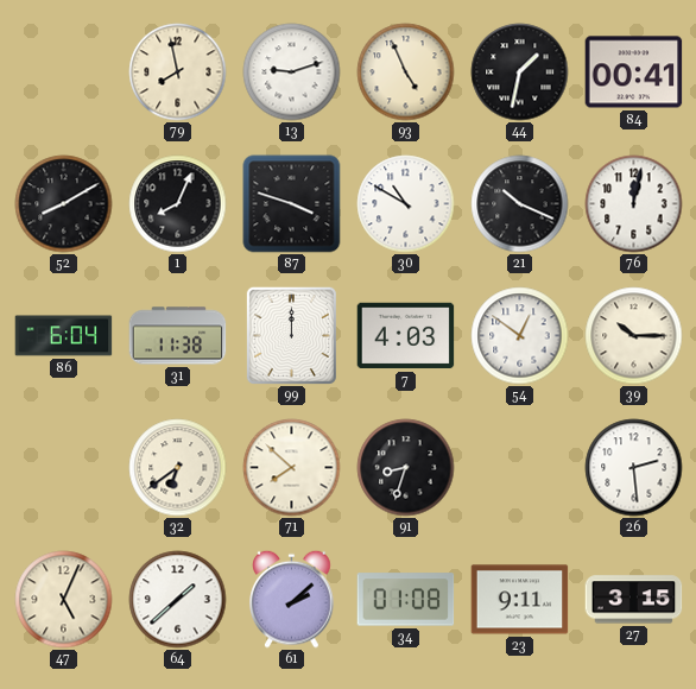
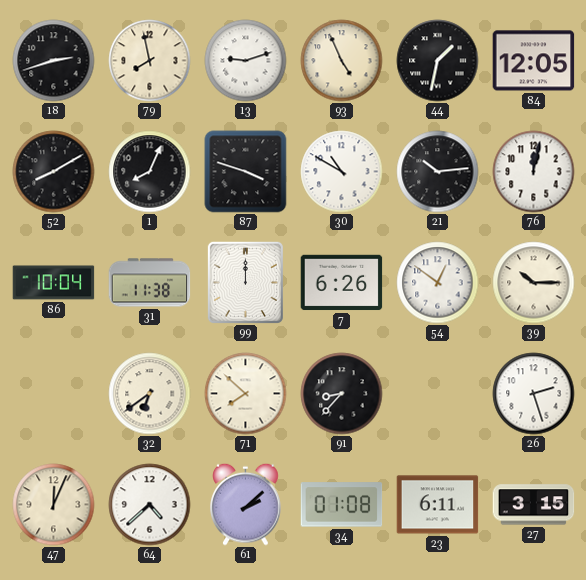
18: none -> 2:42 (54, 61)
84: 00:41 -> 12:05 (534, 61)
21: 10:19 -> 10:14 (438, 172)
86: 6:04 -> 10:04 (54, 283)
7: 4:03 -> 6:26 (342, 283)
91: 8:33 -> 8:37 (342, 394)
26: 2:29 -> 2:27 (534, 394)
47: 5:04 -> 12:04 (54, 505)
64: 1:38 -> 4:38 (150, 505)
23: 9:11 -> 6:11 (438, 505)
